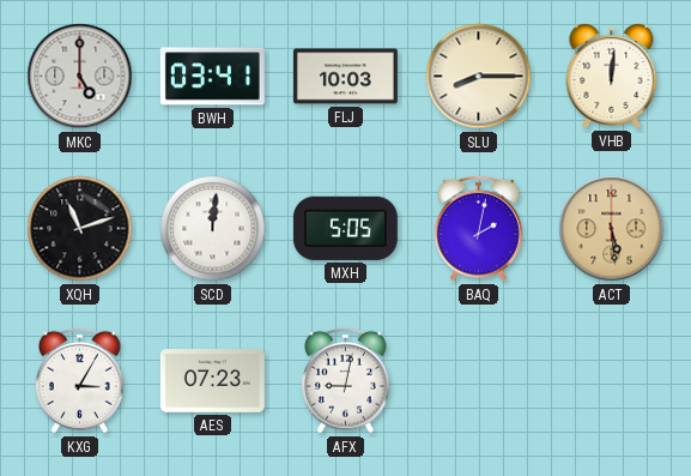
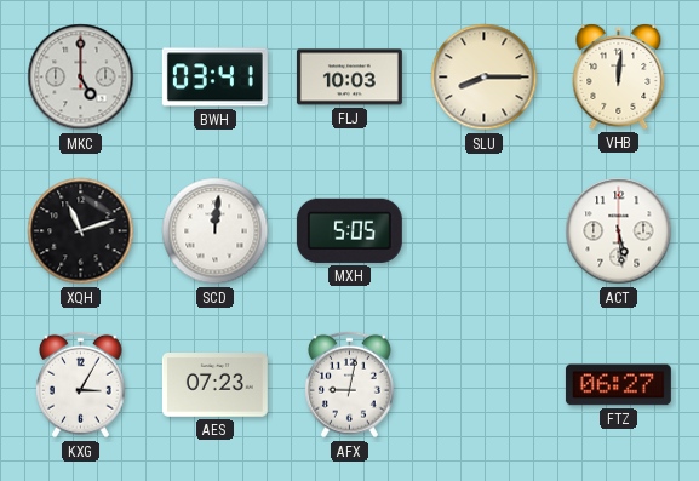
BAQ: 2:02 -> none (479, 229)
ACT dial: champagne -> white (619, 231)
FTZ: none -> 06:27 (618, 385)
